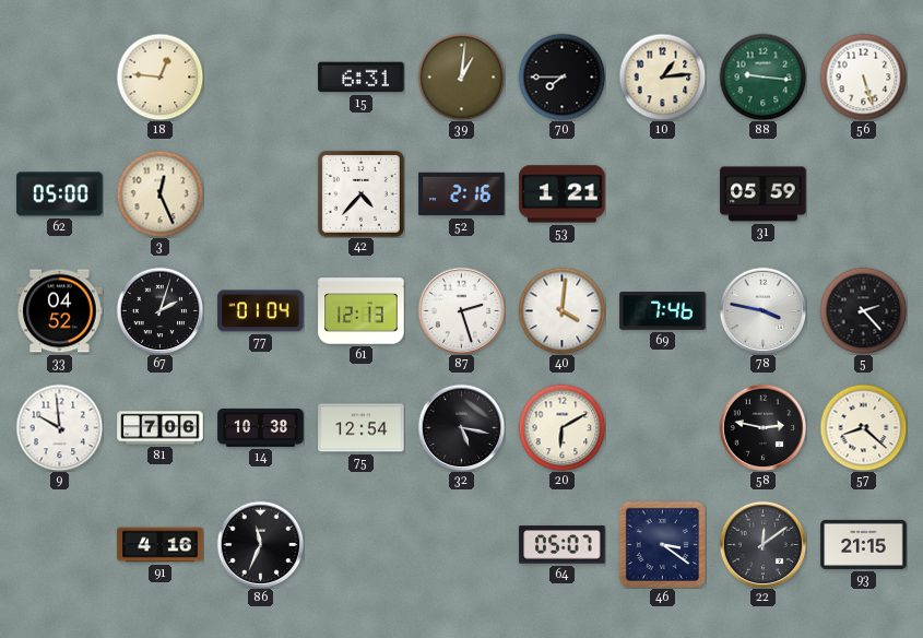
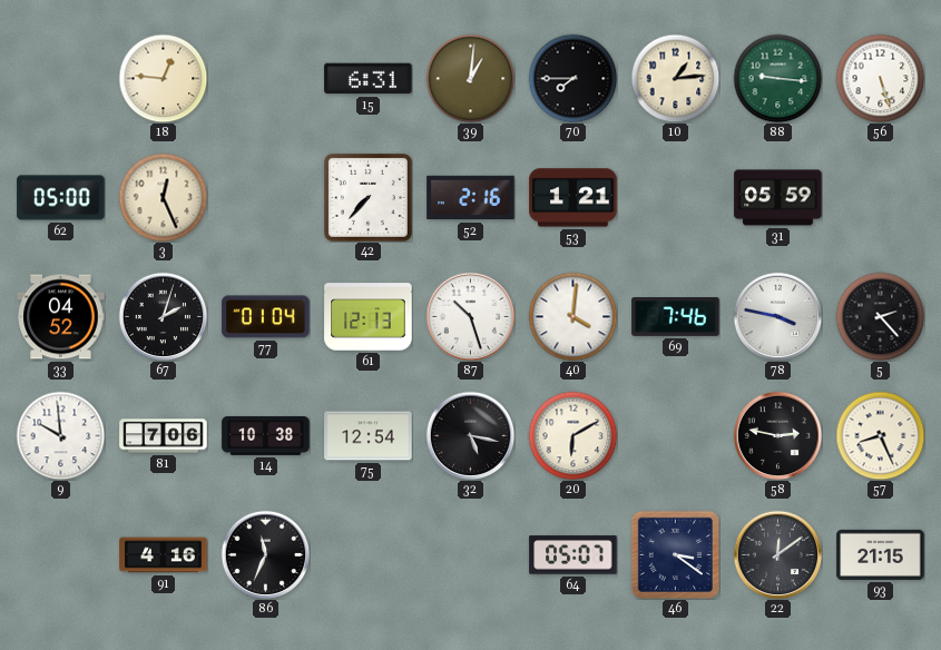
42: 4:37 -> 7:37 (367, 197)
87: 2:27 -> 10:27 (470, 316)
57: 8:22 -> 8:26 (880, 435)
